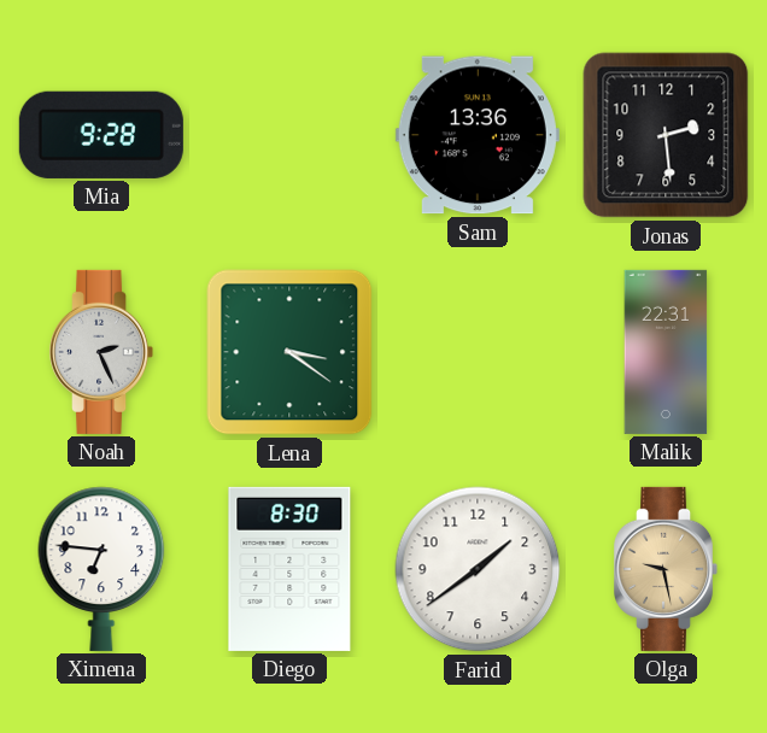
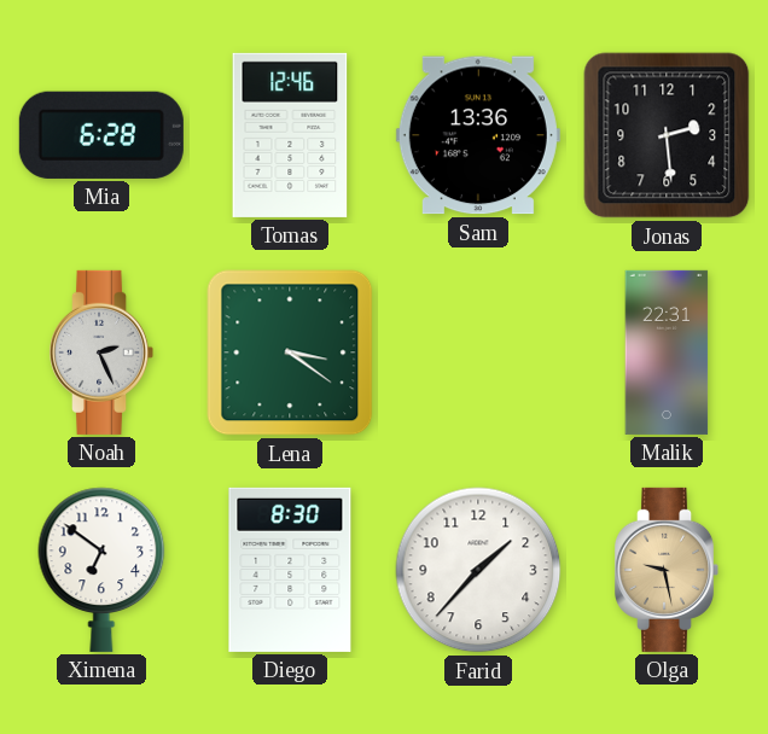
Mia: 9:28 -> 6:28 (101, 135)
Tomas: none -> 12:46 (290, 135)
Ximena: 6:46 -> 6:51 (101, 570)
Farid: 1:39 -> 1:37 (478, 570)
